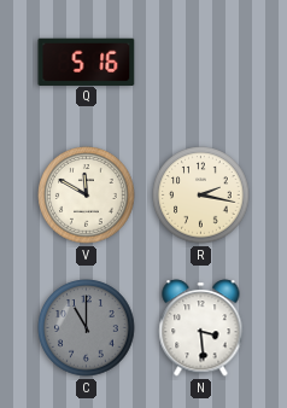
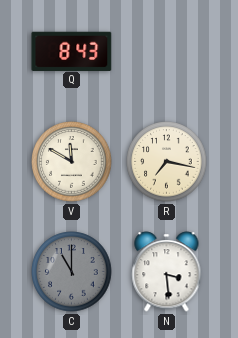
Q: 5:16 -> 8:43 (72, 51)
R: 2:17 -> 7:17 (167, 162)
